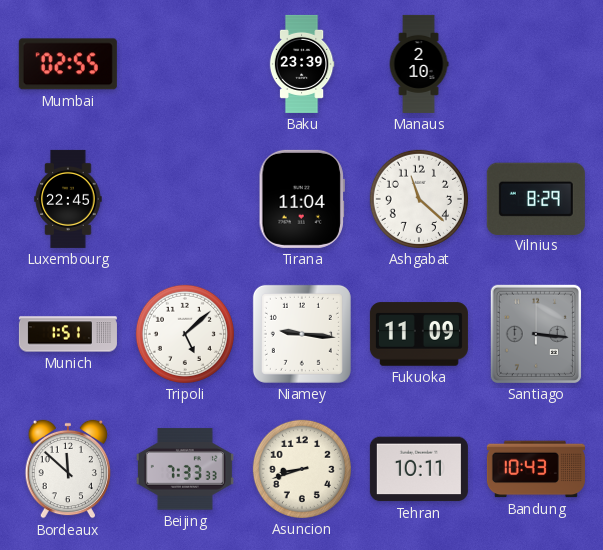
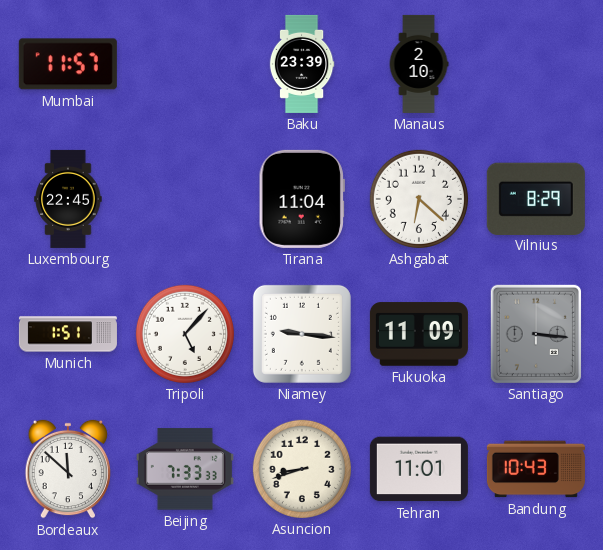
Mumbai: 02:55 -> 11:57 (68, 64)
Ashgabat: 11:22 -> 6:22 (419, 199)
Tripoli: 5:08 -> 5:07 (185, 334)
Tehran: 10:11 -> 11:01 (419, 469)
